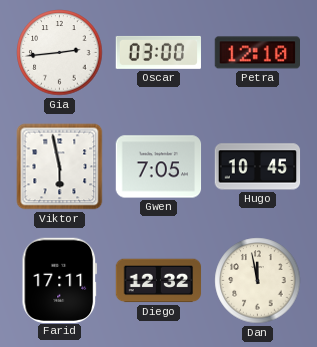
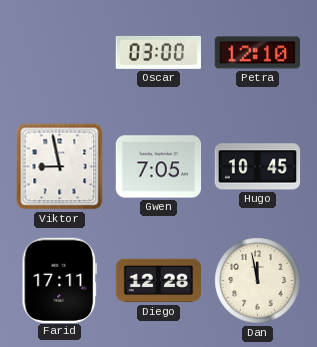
Gia: 2:44 -> none (60, 53)
Viktor: 5:58 -> 8:58 (60, 167)
Diego: 12:32 -> 12:28 (159, 281)
